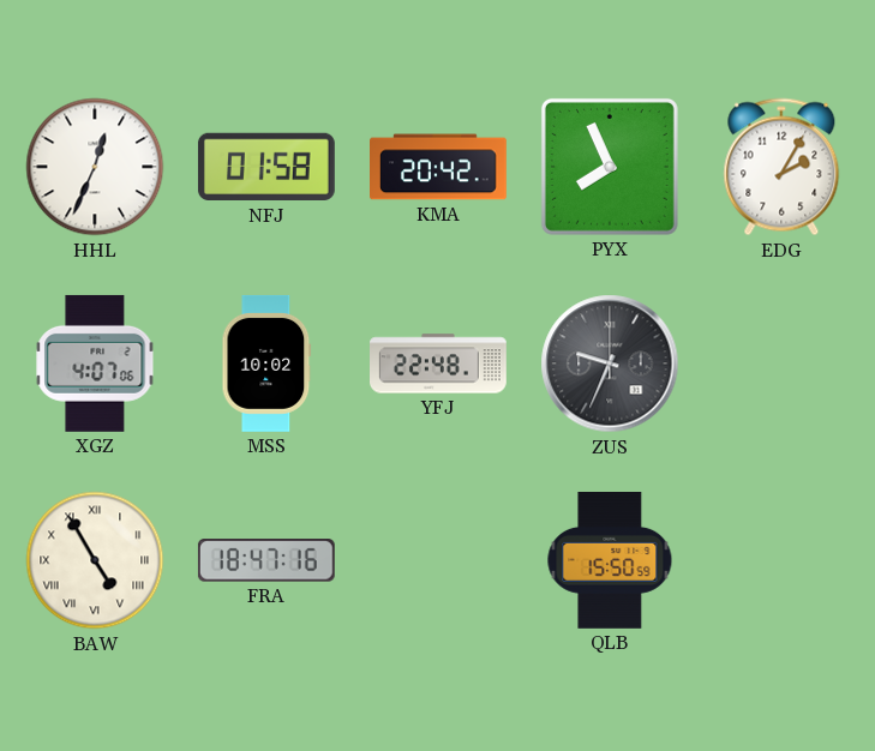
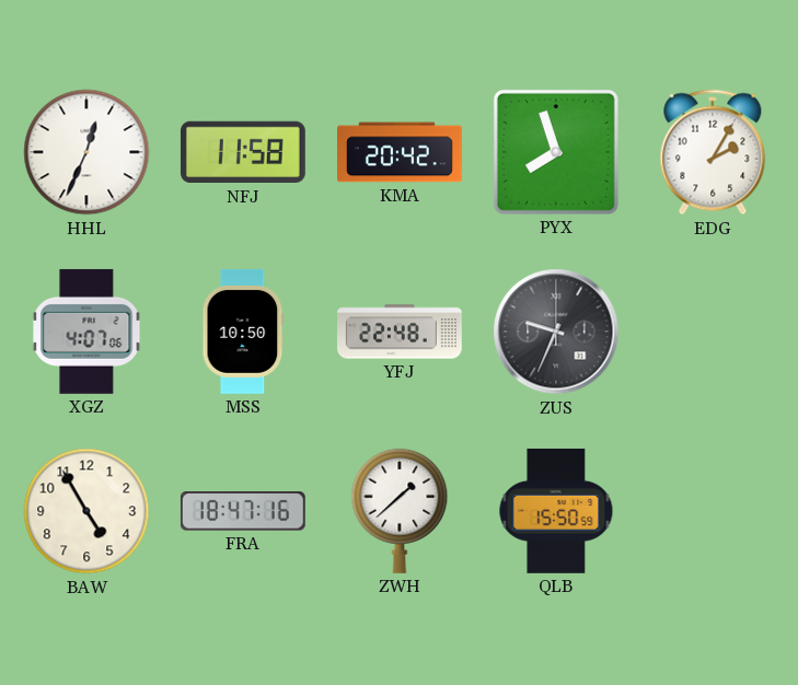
NFJ: 01:58 -> 11:58 (243, 152)
PYX: 7:56 -> 7:57 (556, 152)
MSS: 10:02 -> 10:50 (243, 332)
BAW numerals: Roman -> Arabic (86, 511)
ZWH: none -> 1:38 (400, 511)
